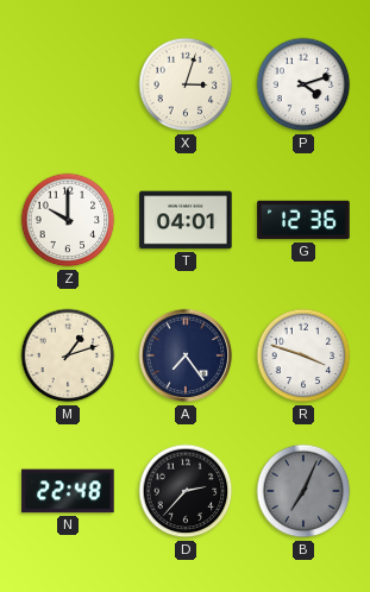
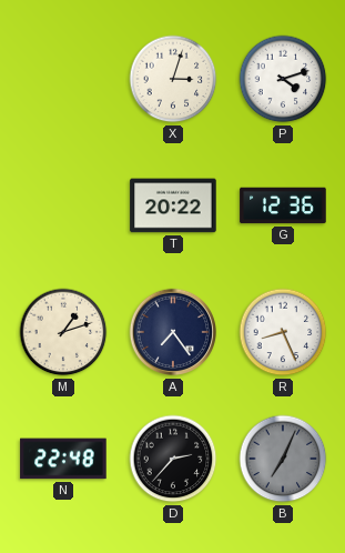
Z: 10:00 -> none (68, 220)
T: 04:01 -> 20:22 (173, 205)
R: 3:48 -> 8:26 (283, 332)
